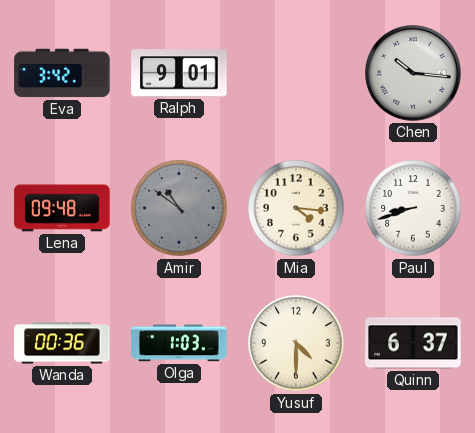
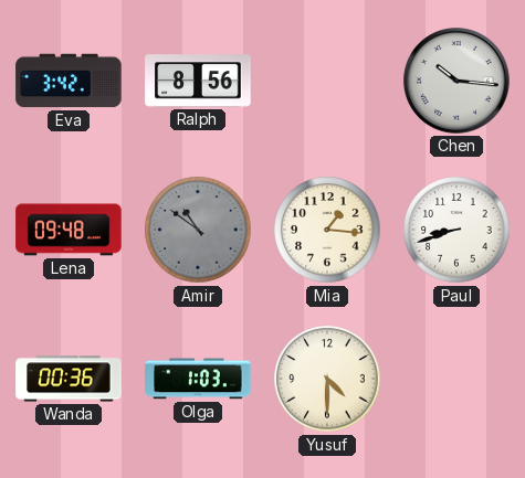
Ralph: 9:01 -> 8:56 (198, 81)
Mia: 4:16 -> 1:16 (327, 230)
Quinn: 6:37 -> none (413, 343)
